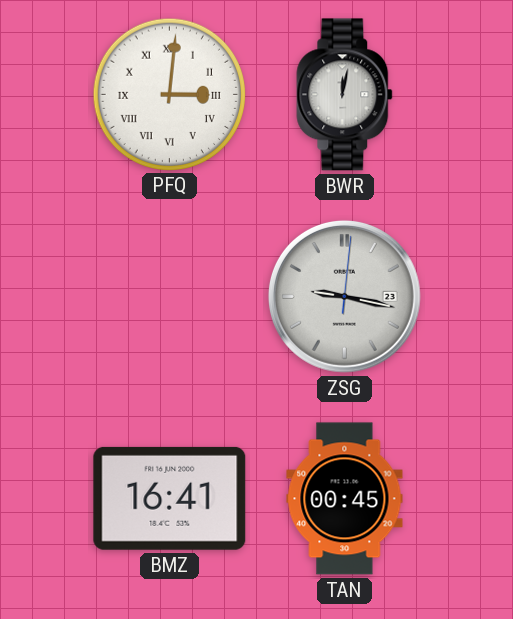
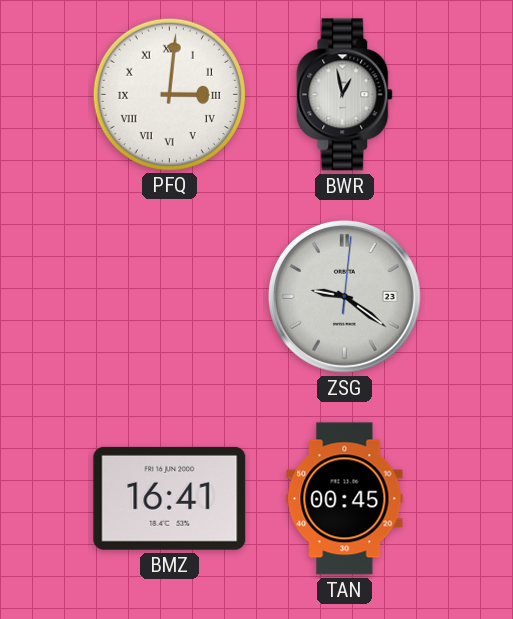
BWR: 12:02 -> 12:58 (345, 95)
ZSG: 9:17 -> 9:21 (344, 296)
